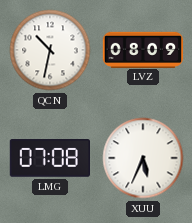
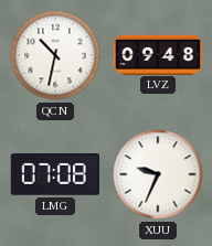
LVZ: 08:09 -> 09:48 (158, 54)
XUU: 5:34 -> 9:34 (158, 174)
